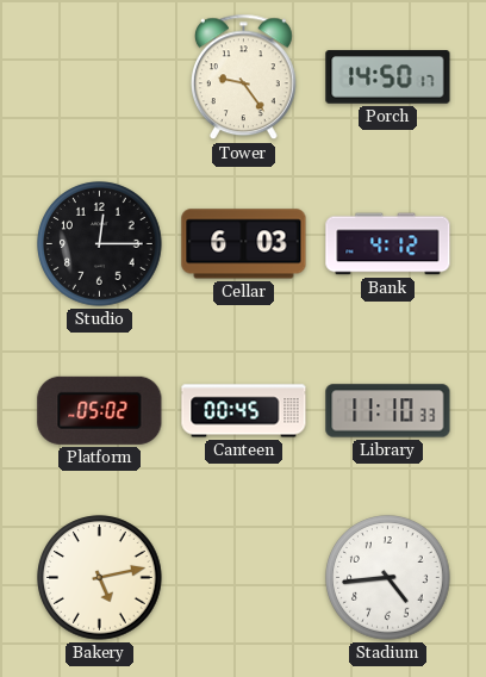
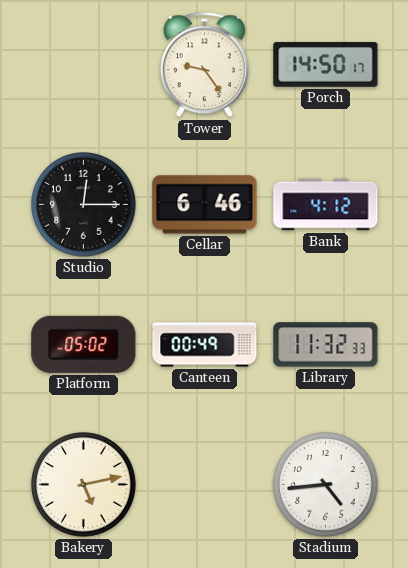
Cellar: 6:03 -> 6:46 (205, 205)
Canteen: 00:45 -> 00:49 (205, 345)
Library: 11:10 -> 11:32 (326, 345)
